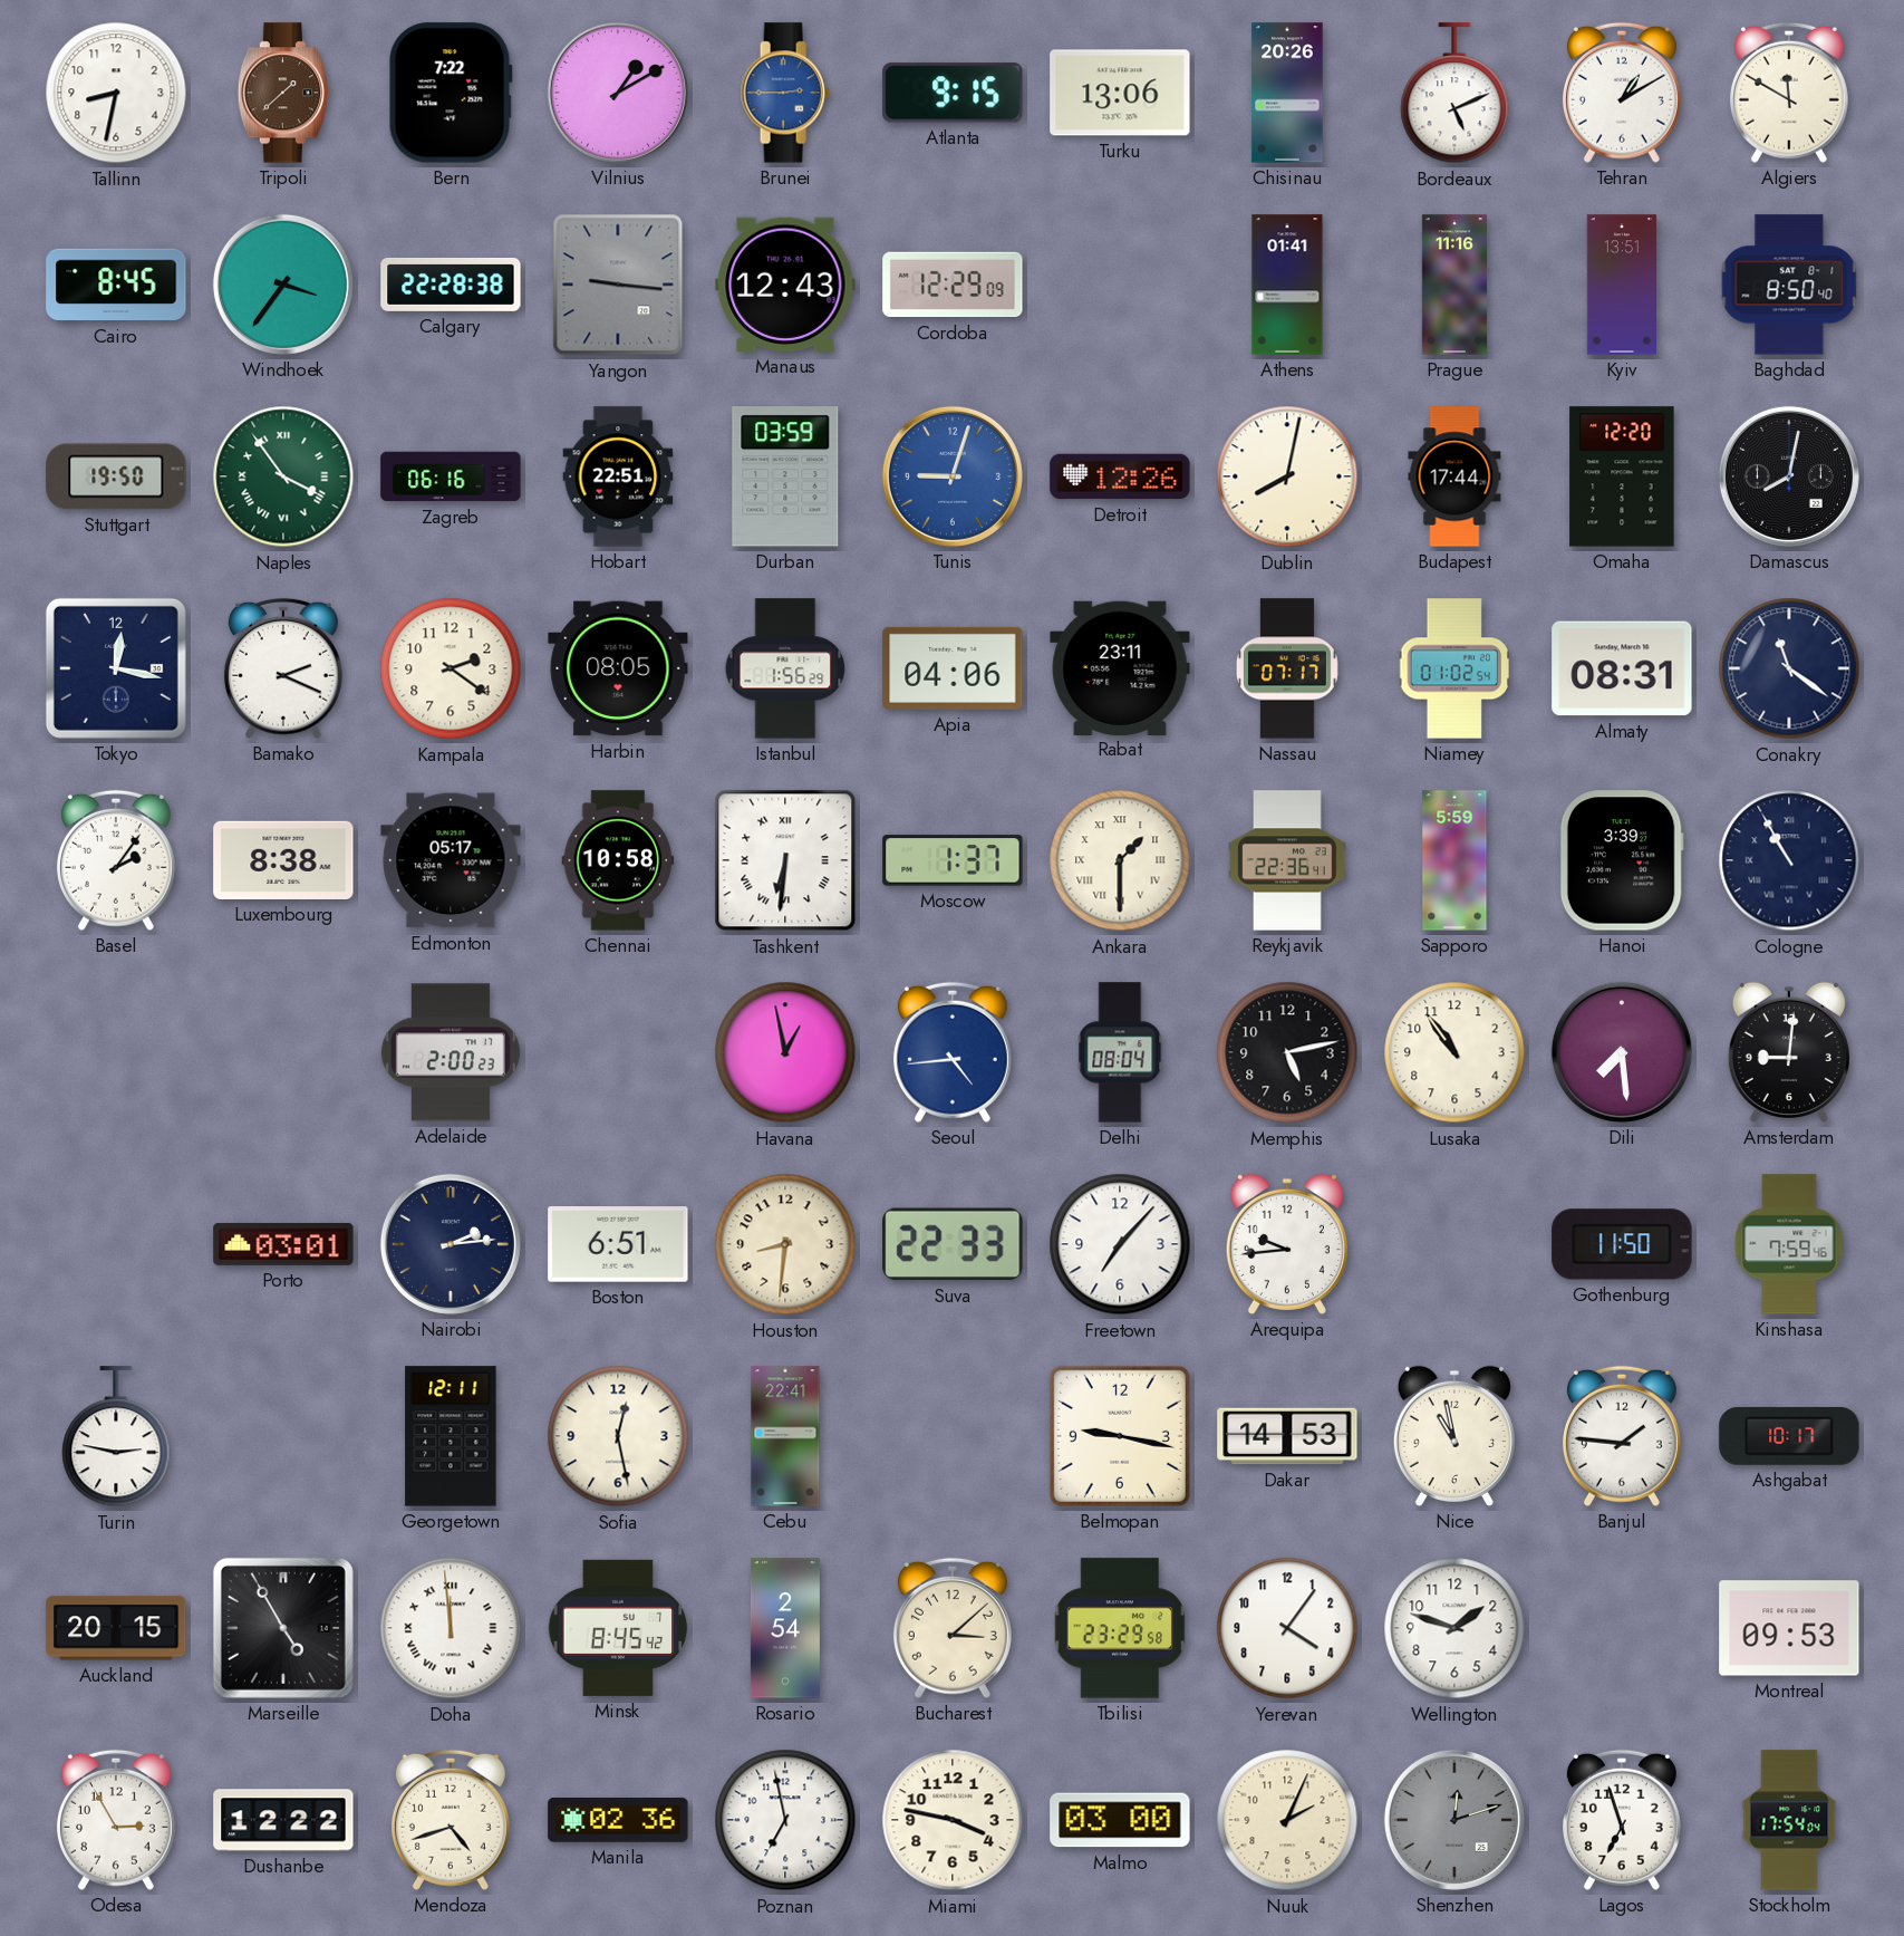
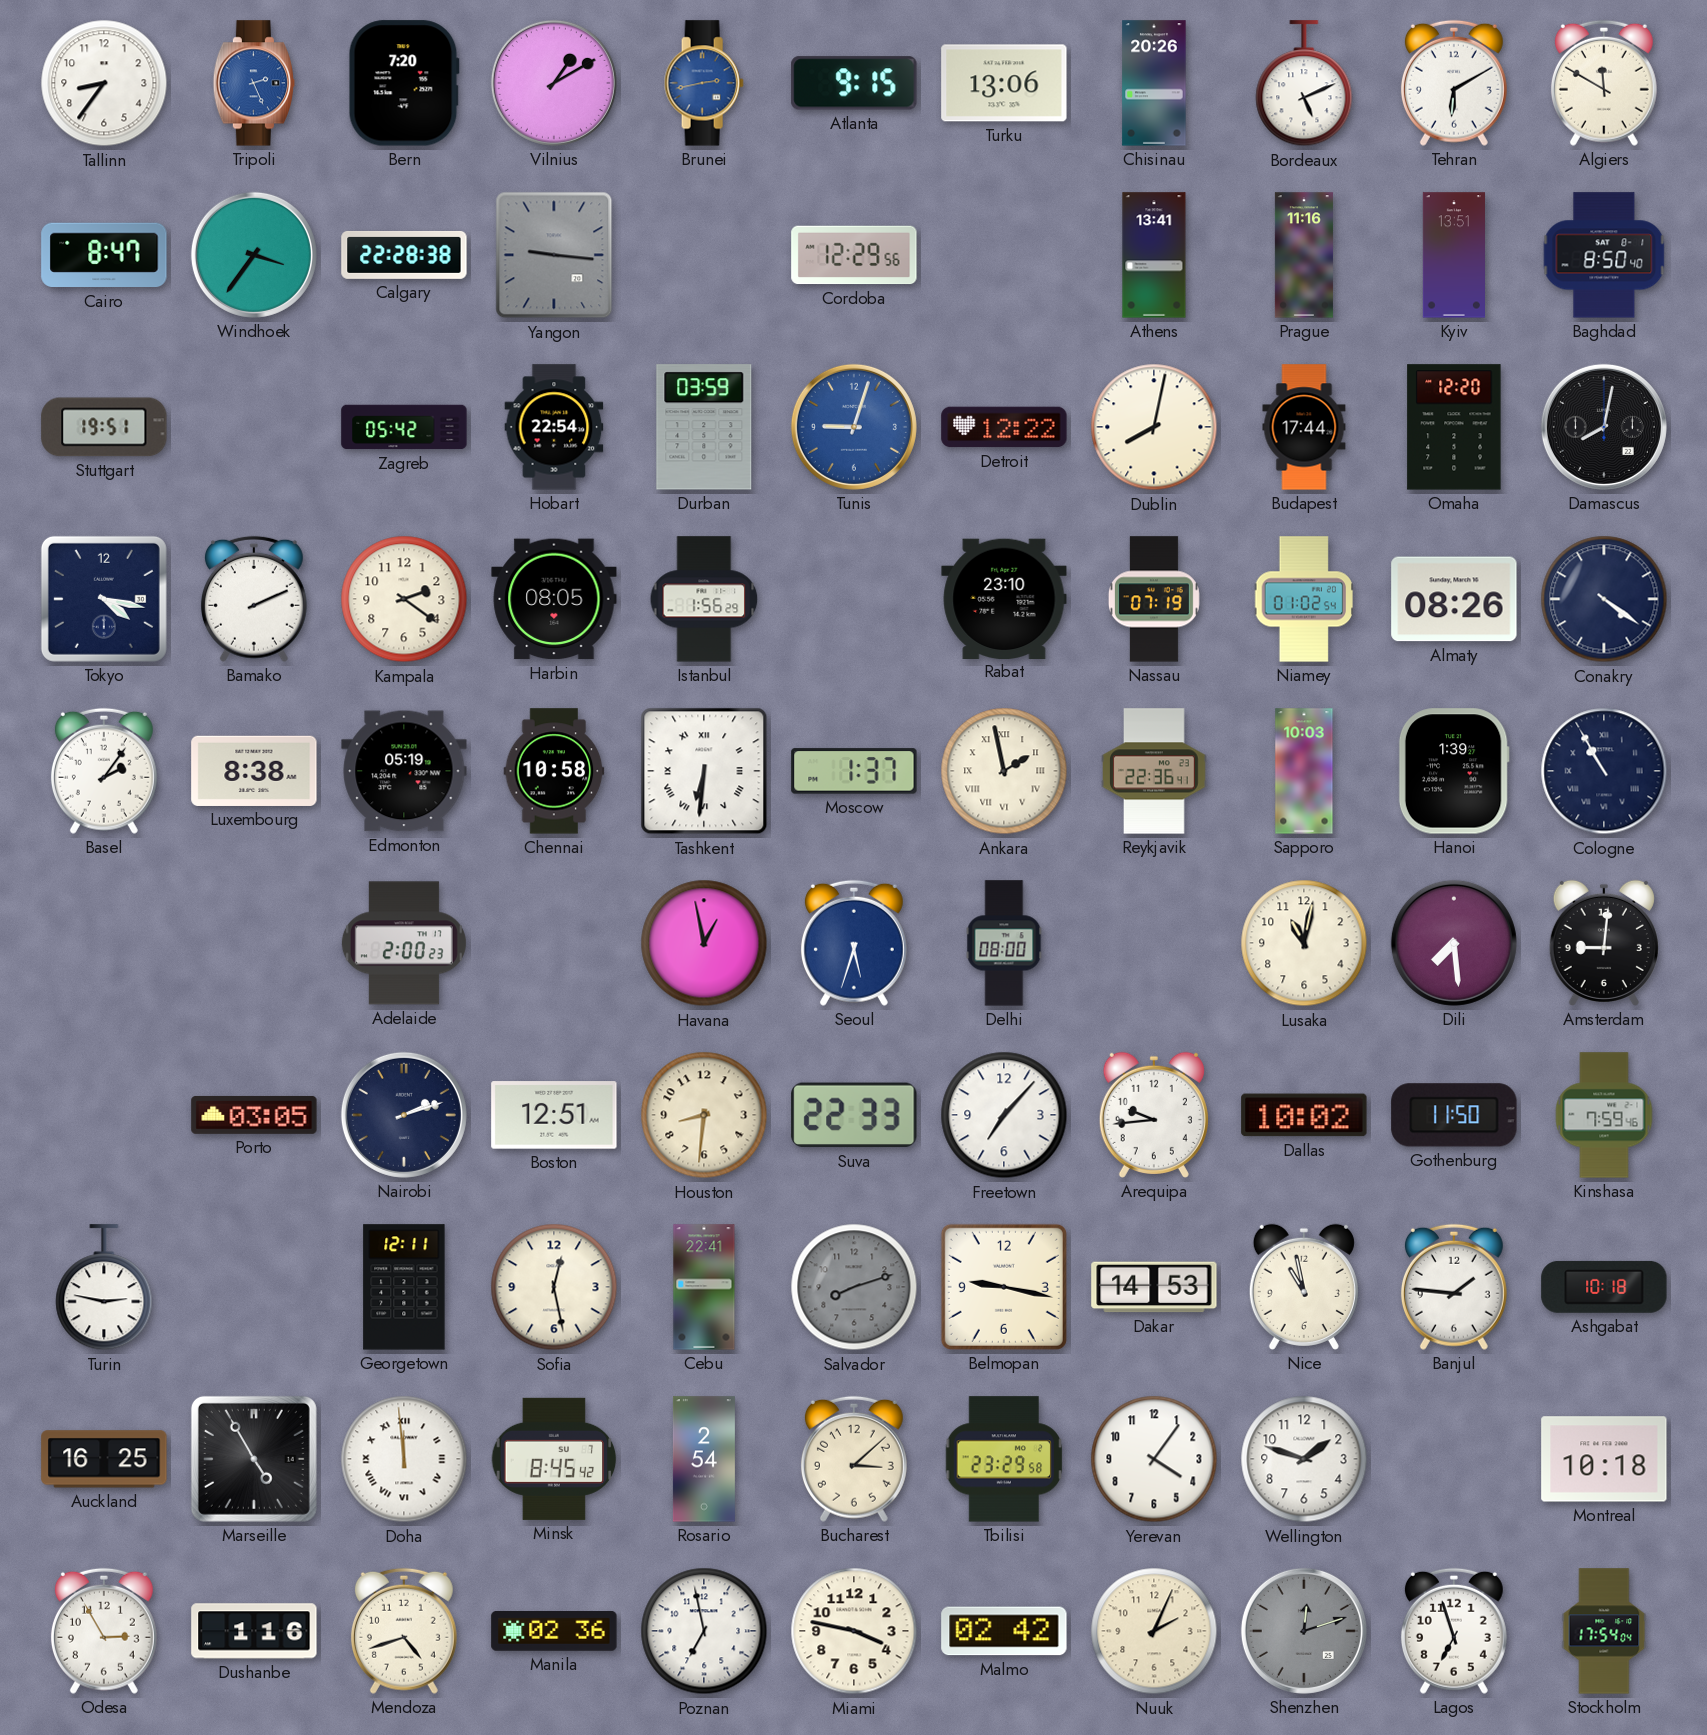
Tallinn: 8:32 -> 8:36 (104, 83)
Tripoli: 1:38 -> 2:26 (254, 83)
Tripoli dial: brown -> blue (254, 83)
Bern: 7:22 -> 7:20 (404, 83)
Brunei: 2:45 -> 2:43 (704, 83)
Tehran: 1:10 -> 6:10 (1454, 83)
Cairo: 8:45 -> 8:47 (104, 255)
Manaus: 12:43 -> none (785, 285)
Cordoba: 12:29:09 -> 12:29:56 (854, 255)
Athens: 01:41 -> 13:41 (1154, 255)
Stuttgart: 19:50 -> 19:51 (104, 427)
Naples: 3:54 -> none (283, 476)
Zagreb: 06:16 -> 05:42 (404, 427)
Hobart: 22:51 -> 22:54 (554, 427)
Detroit: 12:26 -> 12:22 (1004, 427)
Tokyo: 12:17 -> 4:17 (104, 599)
Bamako: 2:19 -> 2:11 (254, 599)
Apia: 04:06 -> none (953, 668)
Rabat: 23:11 -> 23:10 (1004, 598)
Nassau: 07:17 -> 07:19 (1154, 599)
Almaty: 08:31 -> 08:26 (1454, 599)
Conakry: 11:21 -> 4:21 (1604, 599)
Edmonton: 05:17 -> 05:19 (404, 771)
Ankara: 1:30 -> 1:58 (1004, 771)
Sapporo: 5:59 -> 10:03 (1304, 771)
Hanoi: 3:39 -> 1:39 (1454, 771)
Seoul: 4:44 -> 5:33 (854, 943)
Delhi: 08:04 -> 08:00 (1004, 943)
Memphis: 5:13 -> none (1287, 1052)
Lusaka: 10:54 -> 11:02 (1304, 943)
Porto: 03:01 -> 03:05 (254, 1115)
Nairobi: 2:14 -> 2:12 (404, 1115)
Boston: 6:51 -> 12:51 (554, 1115)
Dallas: none -> 10:02 (1304, 1115)
Salvador: none -> 8:12 (854, 1287)
Ashgabat: 10:17 -> 10:18 (1604, 1287)
Auckland: 20:15 -> 16:25 (104, 1459)
Montreal: 09:53 -> 10:18 (1604, 1459)
Dushanbe: 12:22 -> 1:16 (254, 1631)
Malmo: 03:00 -> 02:42 (1004, 1631)
